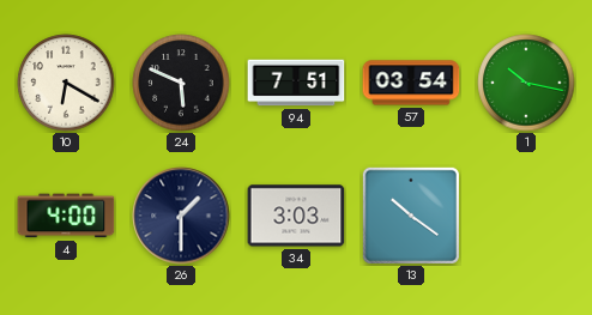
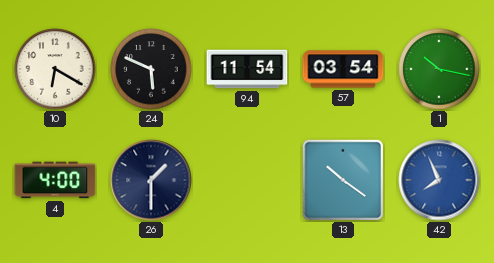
94: 7:51 -> 11:54 (247, 69)
34: 3:03 -> none (296, 216)
42: none -> 7:56 (439, 180)
